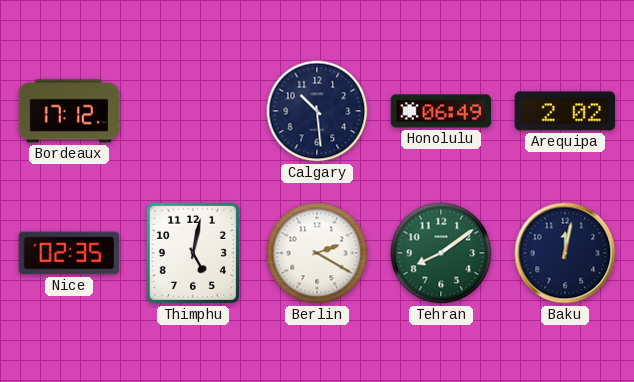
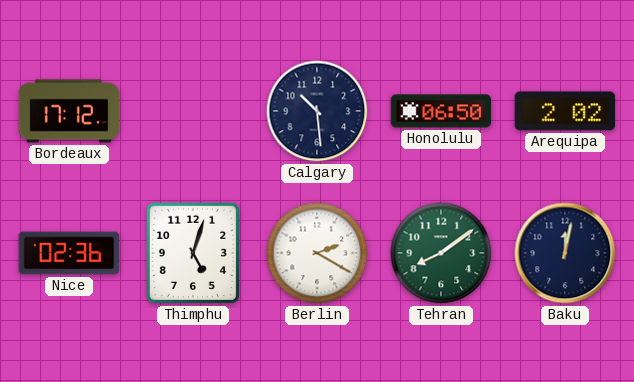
Honolulu: 06:49 -> 06:50 (441, 111)
Nice: 02:35 -> 02:36 (69, 253)
Thimphu: 5:02 -> 5:03 (193, 253)
